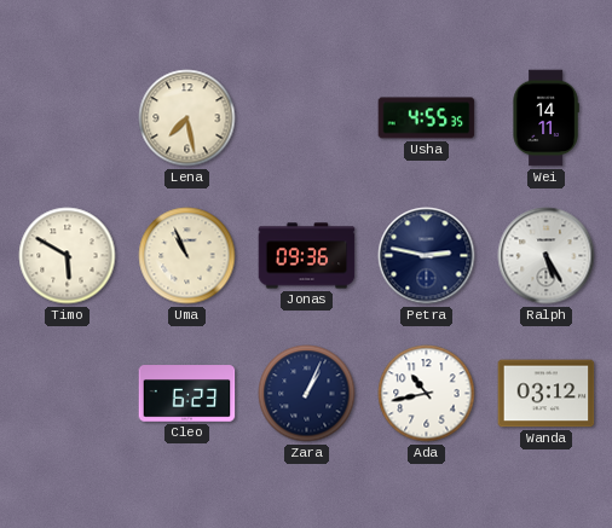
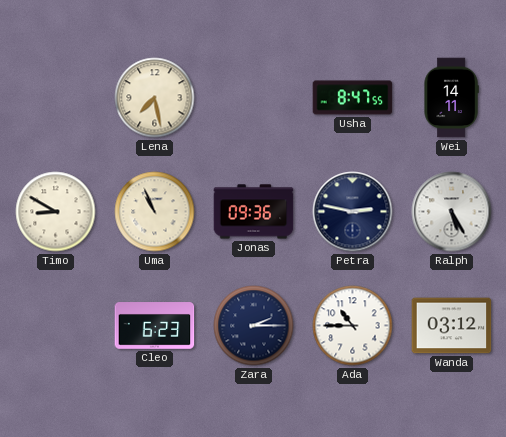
Usha: 4:55 -> 8:47 (353, 98)
Timo: 5:50 -> 8:50 (56, 212)
Zara: 1:04 -> 2:15 (254, 326)
Ada: 10:43 -> 10:45 (353, 326)
